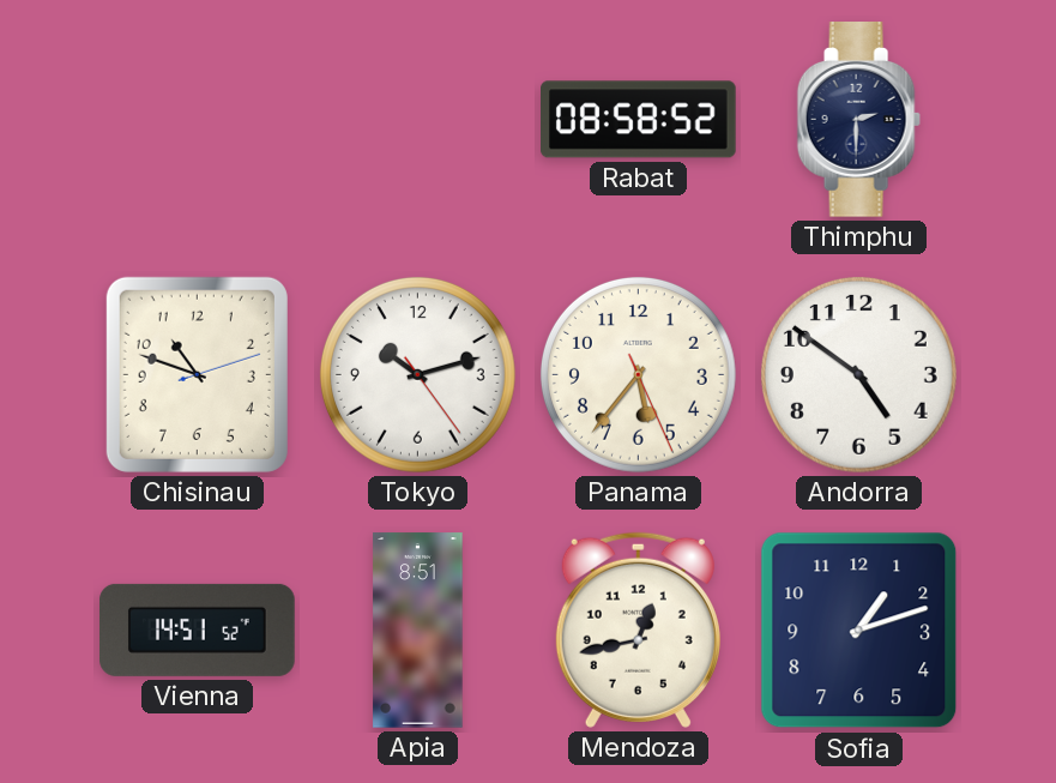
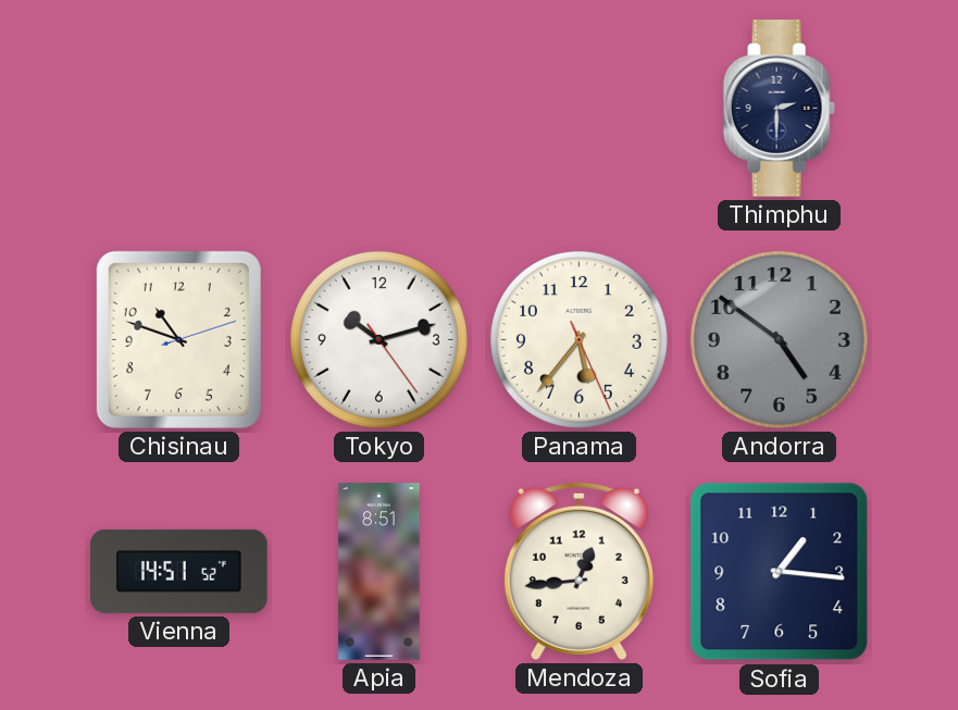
Rabat: 08:58 -> none (639, 120)
Andorra dial: white -> grey (779, 339)
Mendoza: 12:43 -> 12:44 (578, 571)
Sofia: 1:12 -> 1:16 (780, 572)
